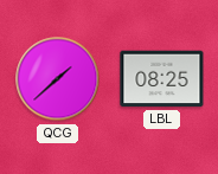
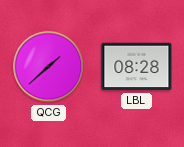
LBL: 08:25 -> 08:28 (137, 67)
